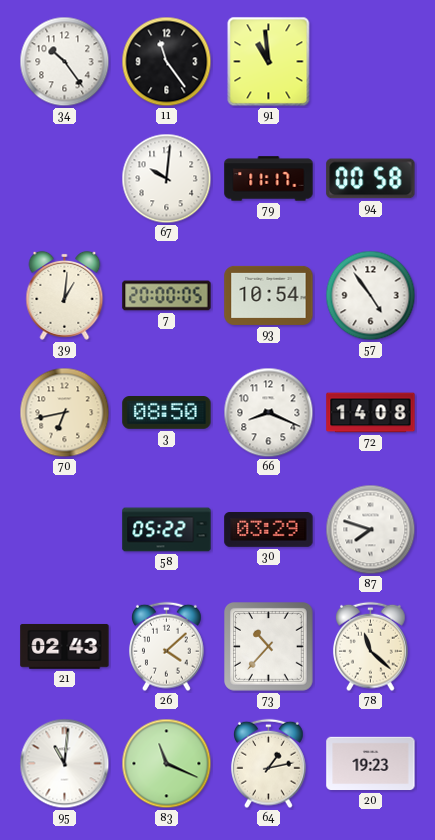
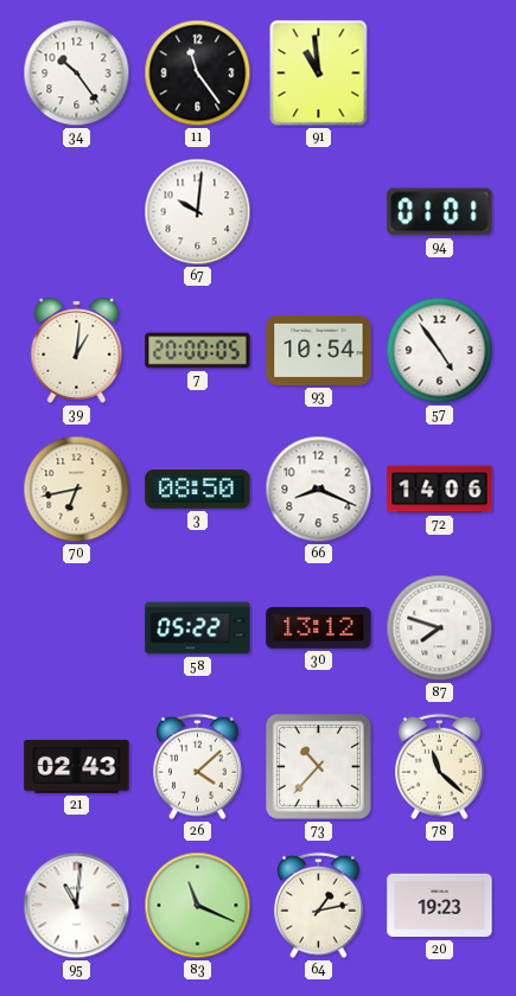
79: 11:17 -> none (269, 179)
94: 00:58 -> 01:01 (440, 212)
72: 14:08 -> 14:06 (440, 490)
30: 03:29 -> 13:12 (319, 628)
